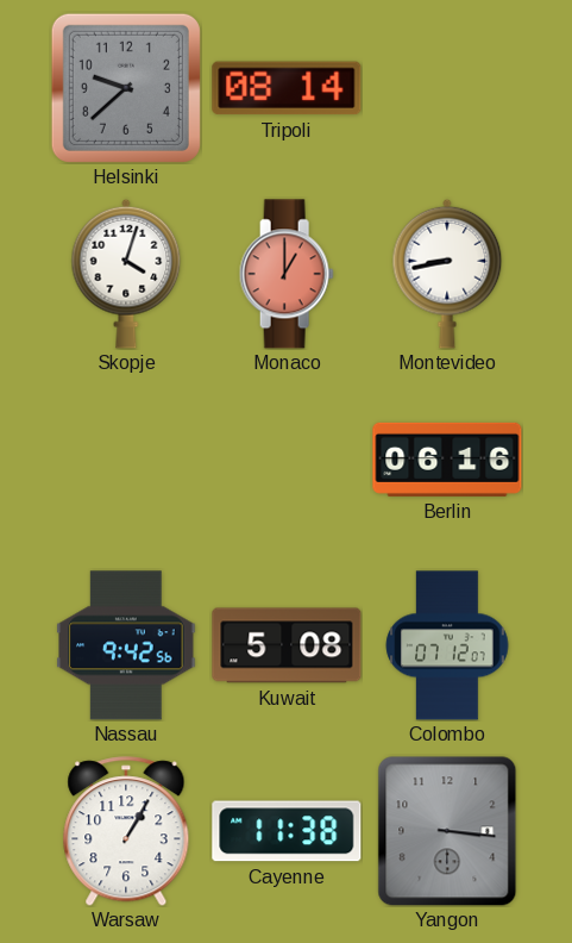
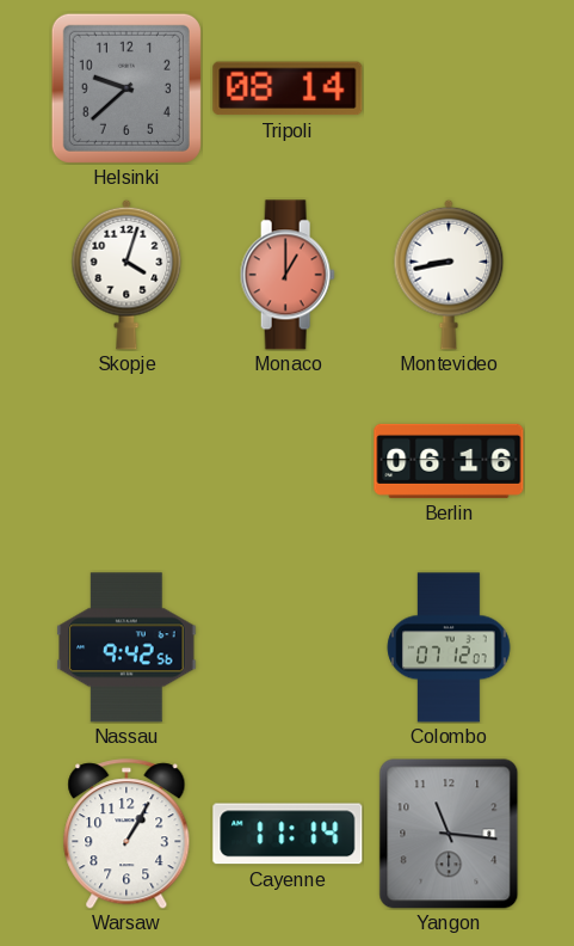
Kuwait: 5:08 -> none (287, 645)
Cayenne: 11:38 -> 11:14 (288, 834)
Yangon: 3:16 -> 11:16 (449, 834)
